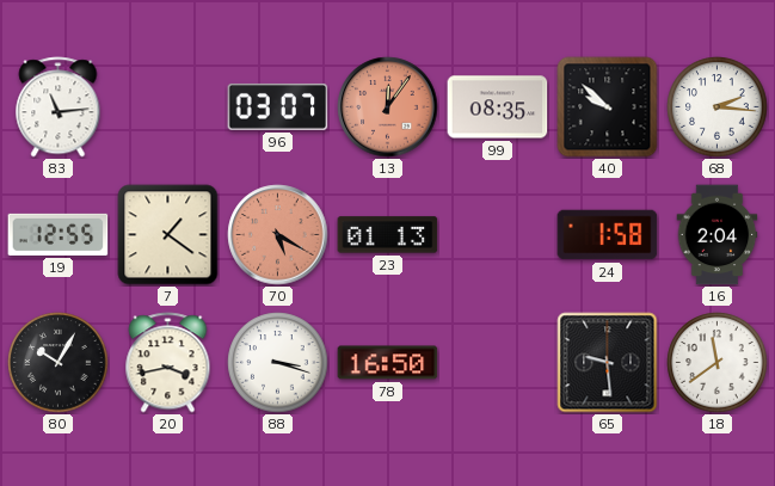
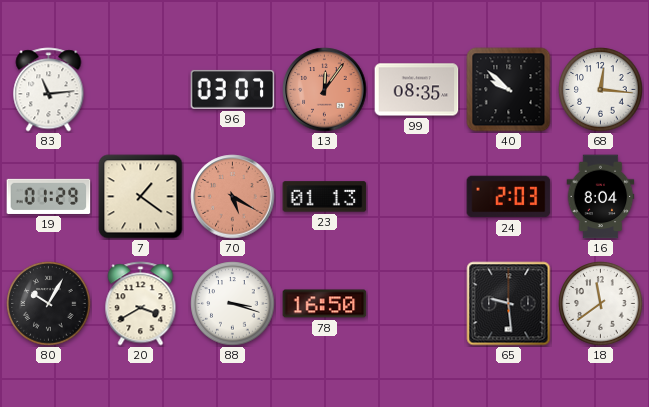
68: 2:16 -> 12:16 (601, 90)
19: 12:55 -> 01:29 (49, 196)
24: 1:58 -> 2:03 (509, 197)
16: 2:04 -> 8:04 (601, 197)
20: 3:43 -> 3:40 (141, 304)
